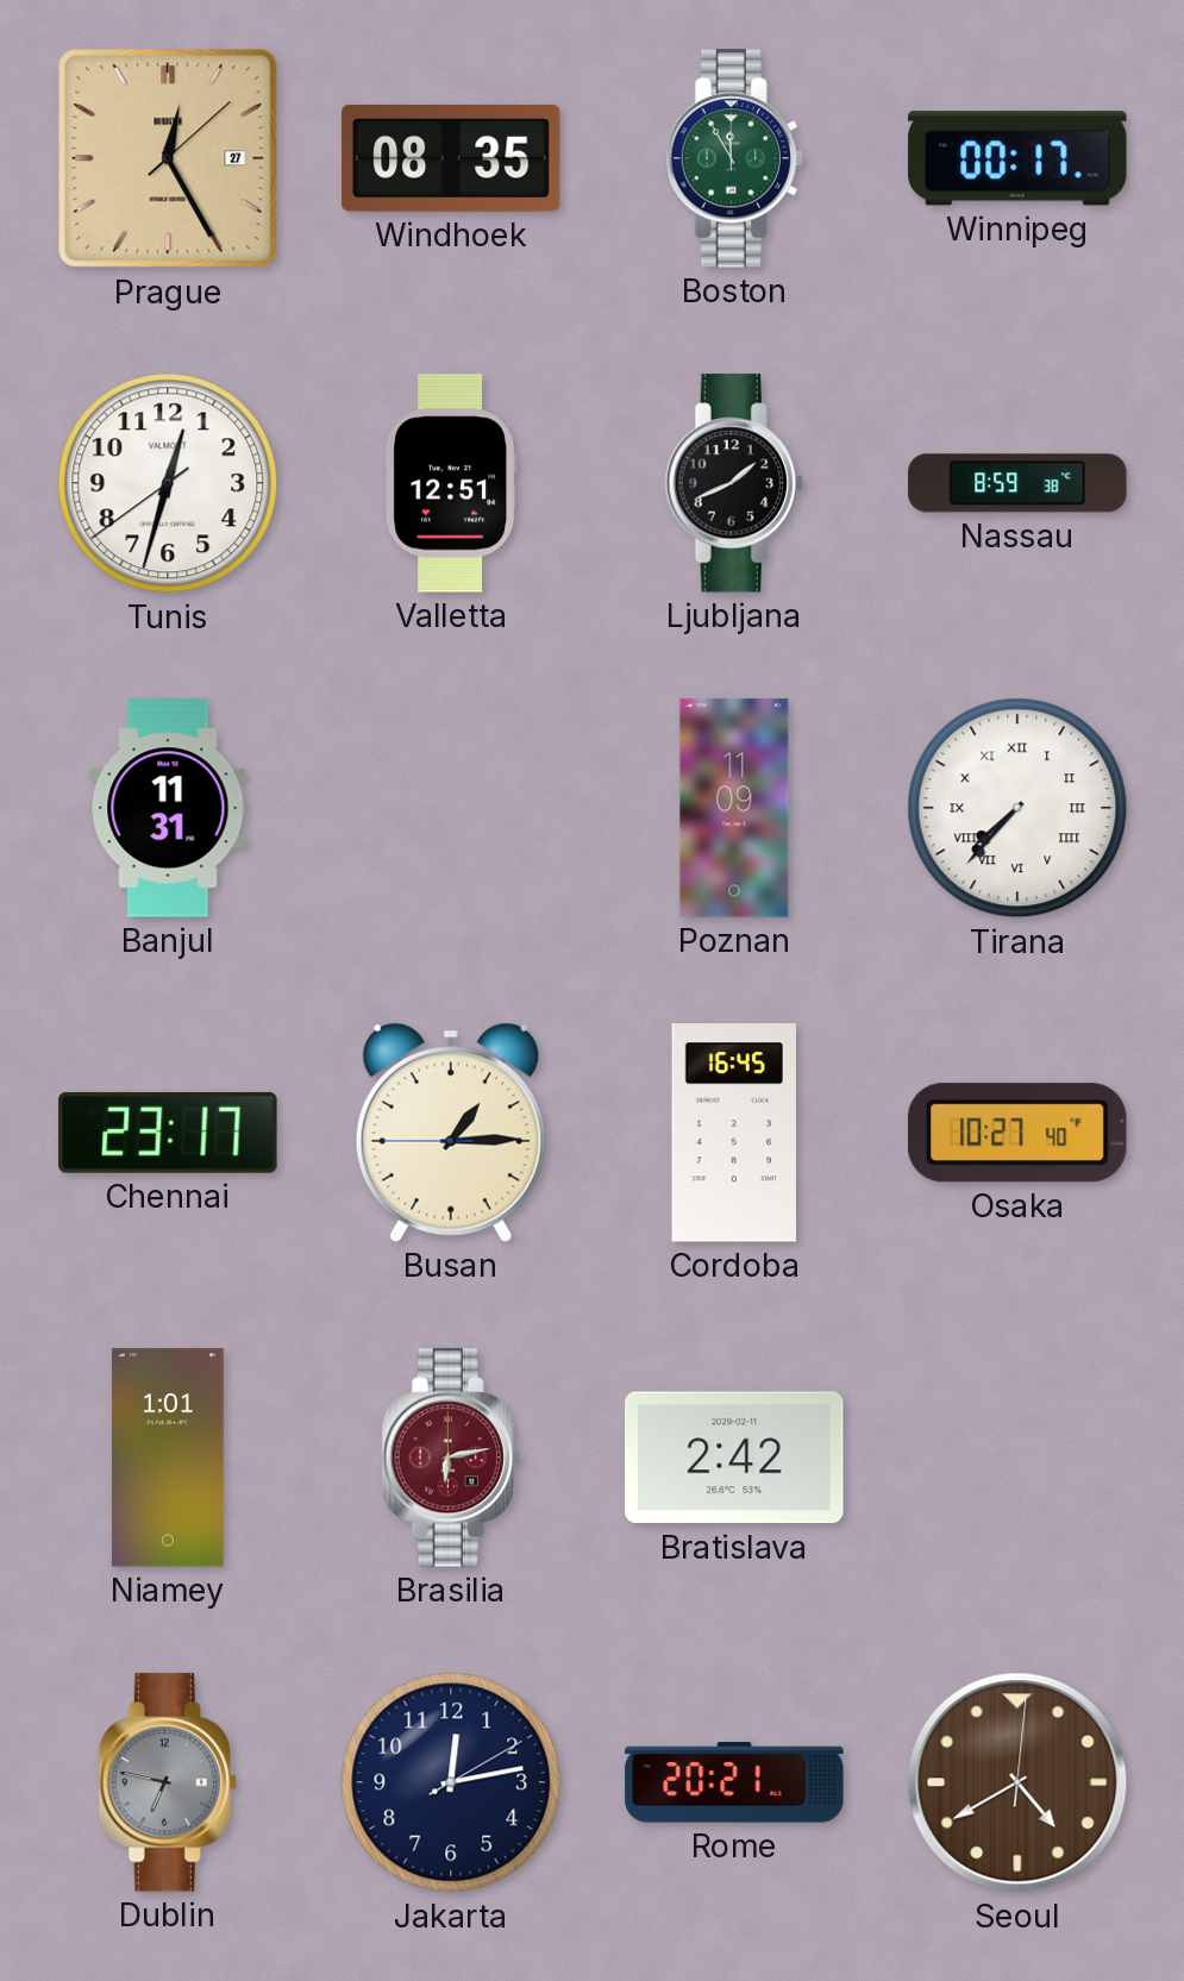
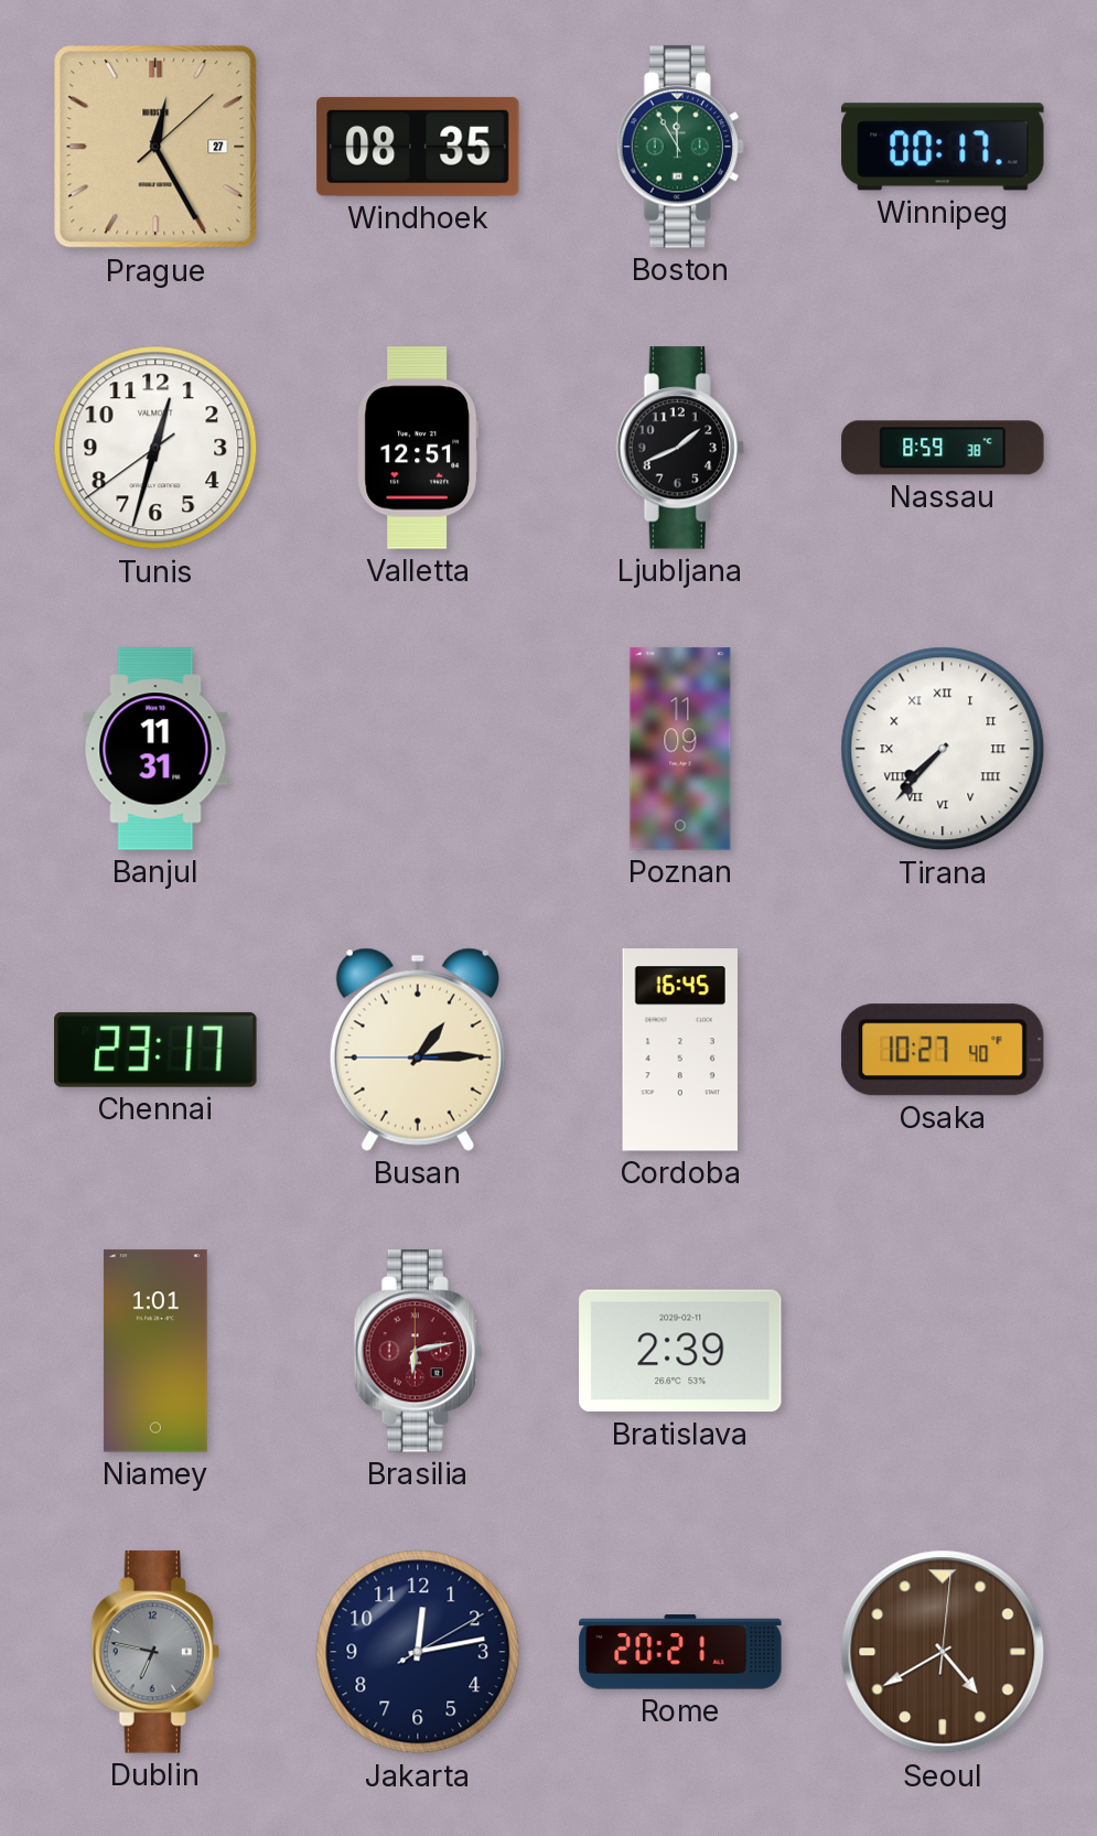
Bratislava: 2:42 -> 2:39 (680, 1351)
